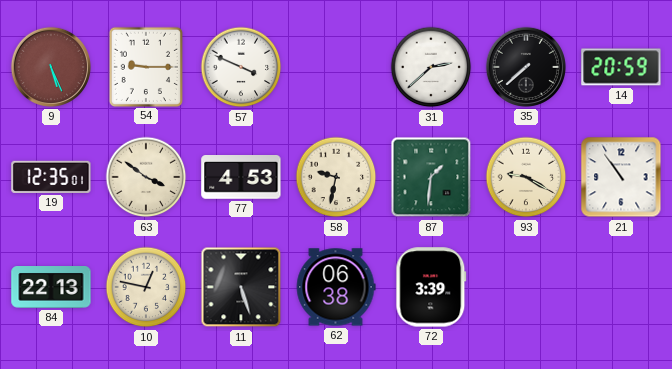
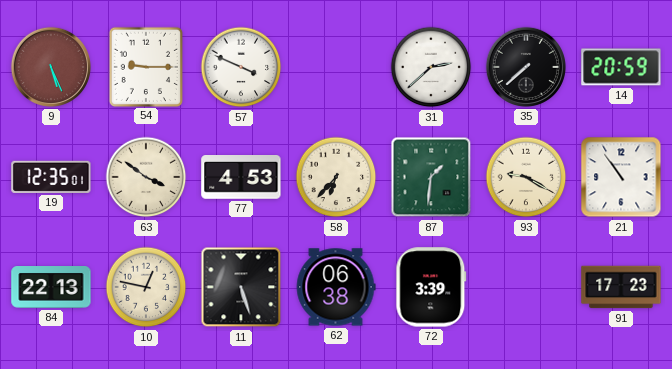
58: 9:32 -> 6:37 (336, 177)
91: none -> 17:23 (621, 287)
